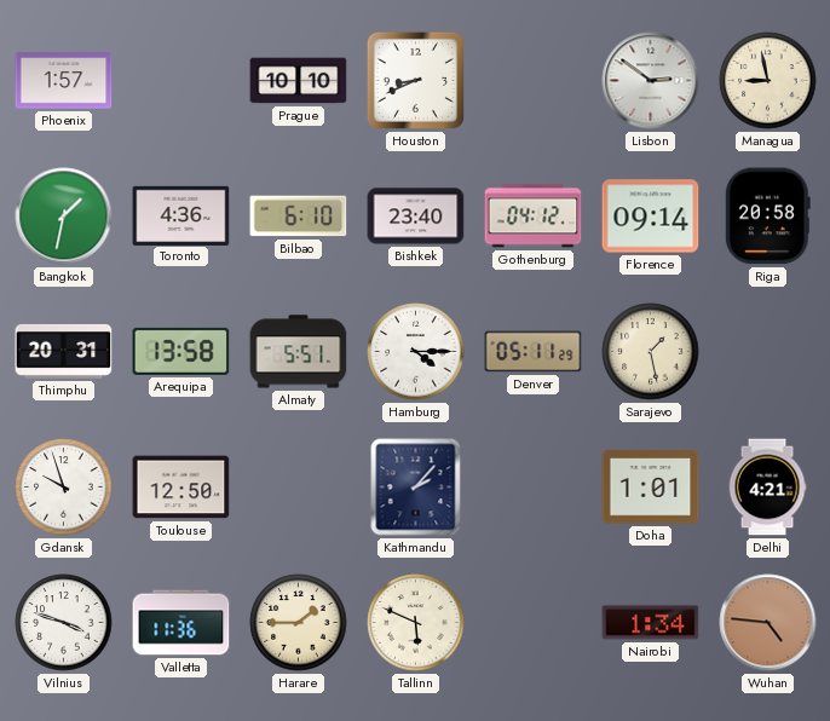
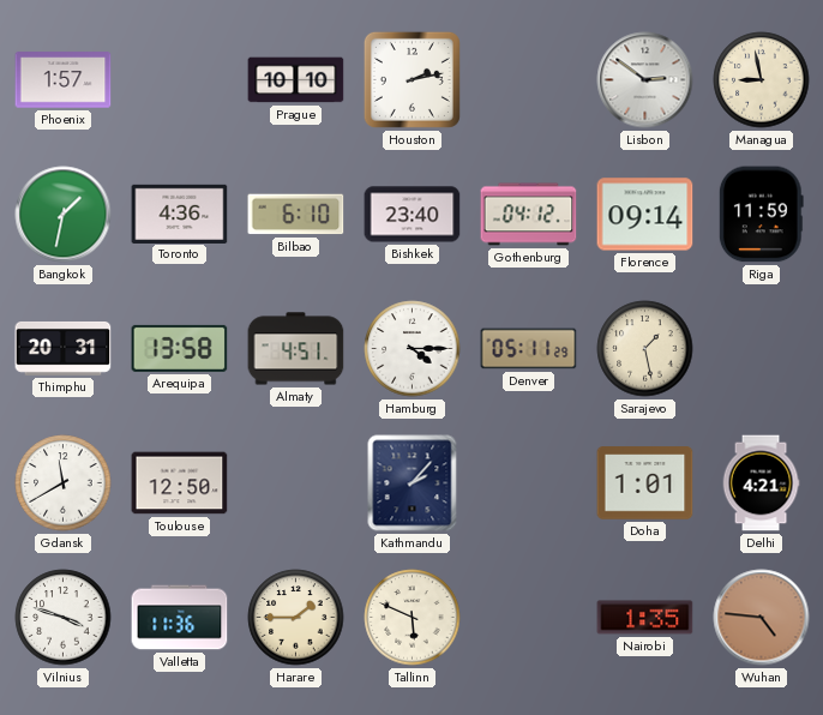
Houston: 8:41 -> 2:13 (411, 79)
Riga: 20:58 -> 11:59 (761, 215)
Almaty: 5:51 -> 4:51 (296, 349)
Gdansk: 9:57 -> 11:40 (64, 483)
Nairobi: 1:34 -> 1:35 (645, 618)
